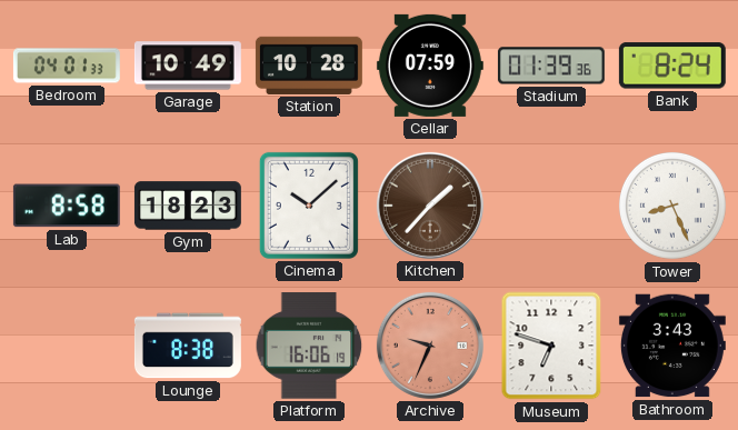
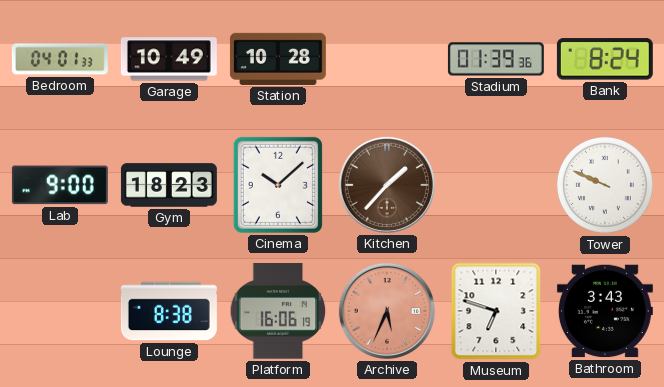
Cellar: 07:59 -> none (430, 66)
Lab: 8:58 -> 9:00 (60, 185)
Tower: 8:26 -> 9:49 (605, 185)
Archive: 9:34 -> 5:34 (387, 311)
